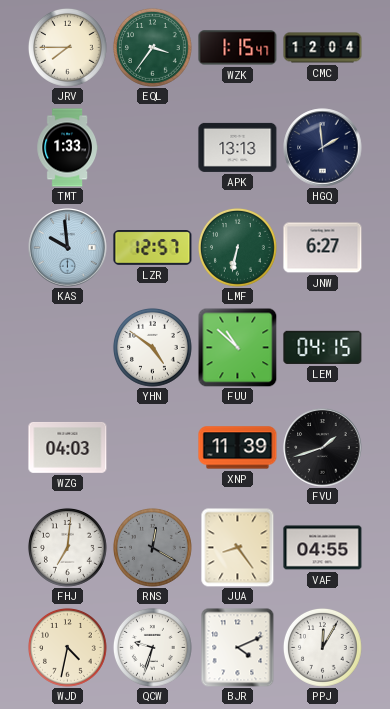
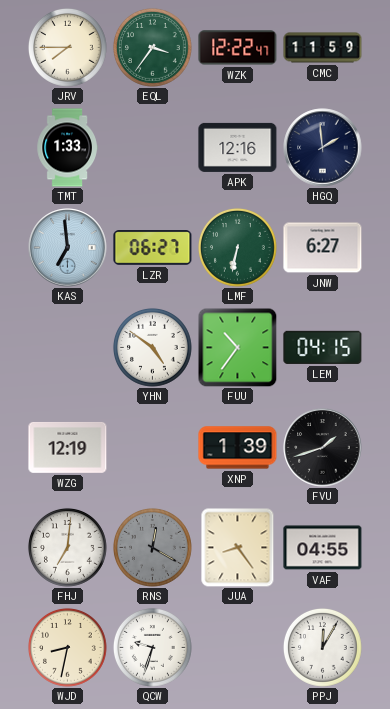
WZK: 1:15 -> 12:22 (238, 48)
CMC: 12:04 -> 11:59 (323, 48)
APK: 13:13 -> 12:16 (238, 147)
KAS: 9:59 -> 6:59 (68, 248)
LZR: 12:57 -> 06:27 (153, 248)
FUU: 10:52 -> 10:36 (237, 347)
WZG: 04:03 -> 12:19 (68, 447)
XNP: 11:39 -> 1:39 (238, 448)
WJD: 4:32 -> 8:32 (68, 648)
BJR: 4:11 -> none (238, 648)
